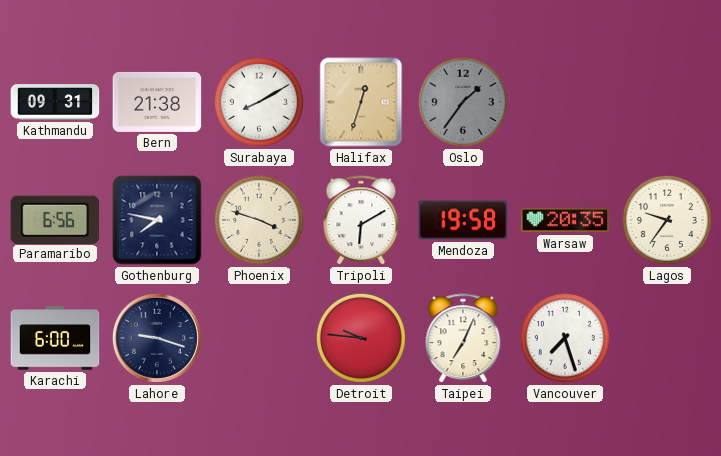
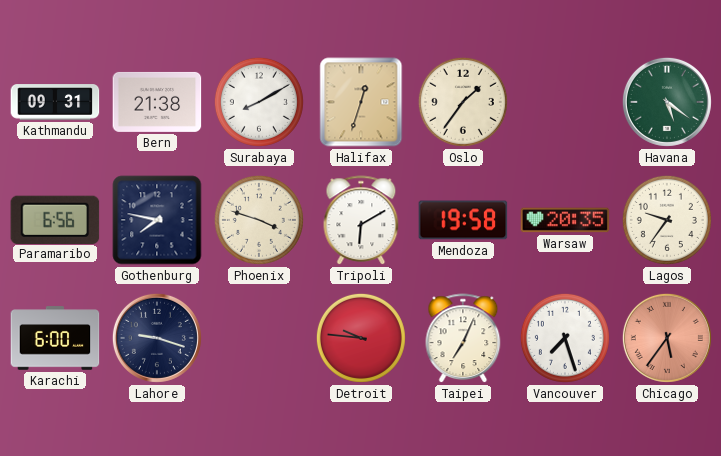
Oslo dial: grey -> cream (463, 102)
Havana: none -> 5:21 (667, 102)
Chicago: none -> 5:36 (667, 338)
